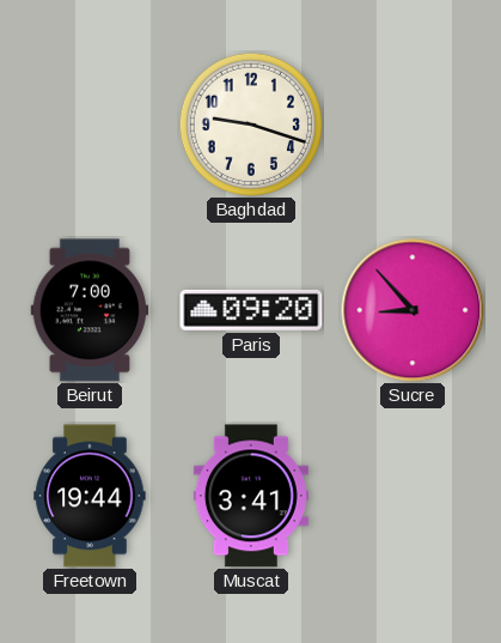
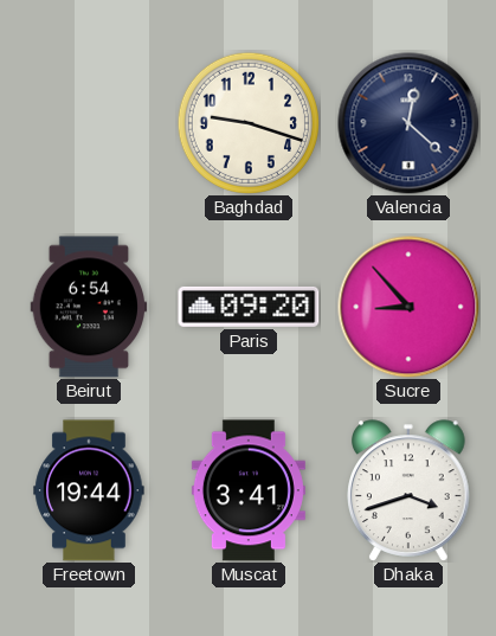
Valencia: none -> 12:22 (408, 123)
Beirut: 7:00 -> 6:54 (89, 307)
Dhaka: none -> 3:42 (410, 490)
